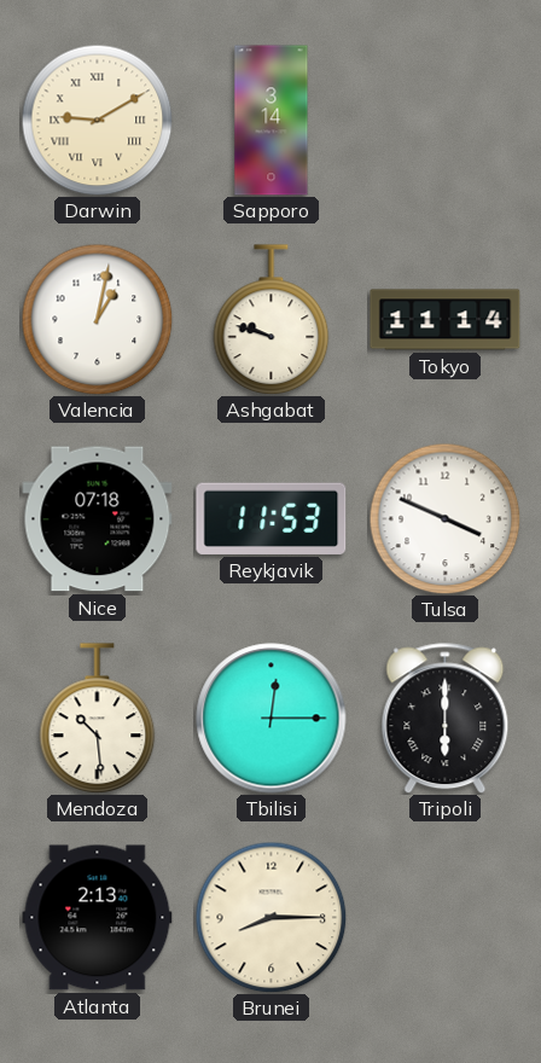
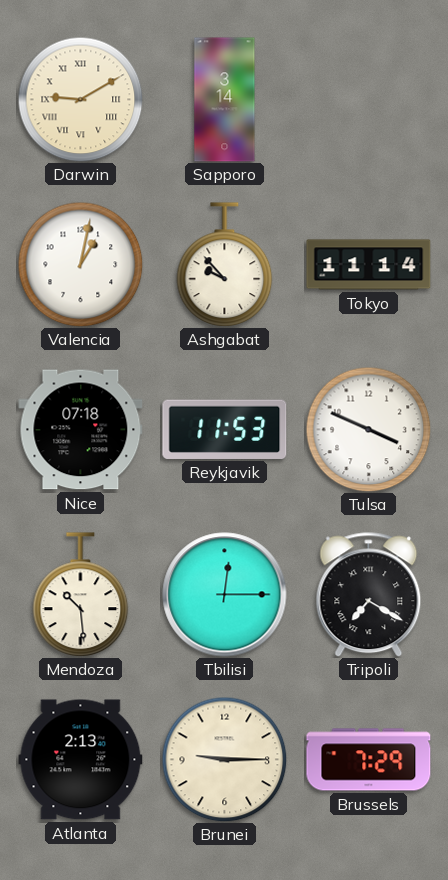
Ashgabat: 9:48 -> 9:53 (225, 265)
Tripoli: 6:00 -> 7:20 (369, 595)
Brunei: 8:15 -> 9:15 (224, 759)
Brussels: none -> 7:29 (369, 760)
